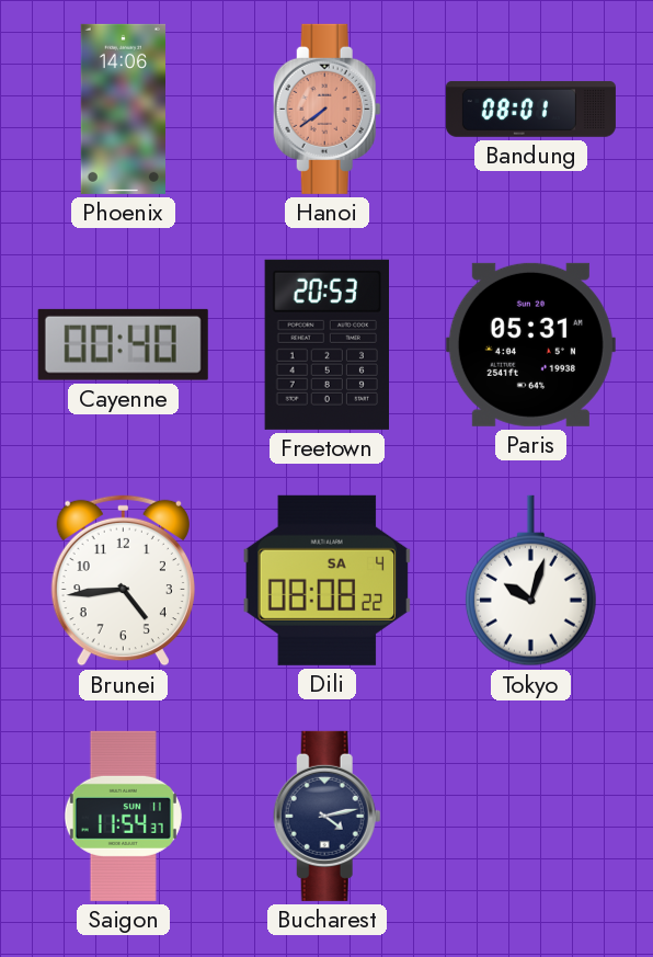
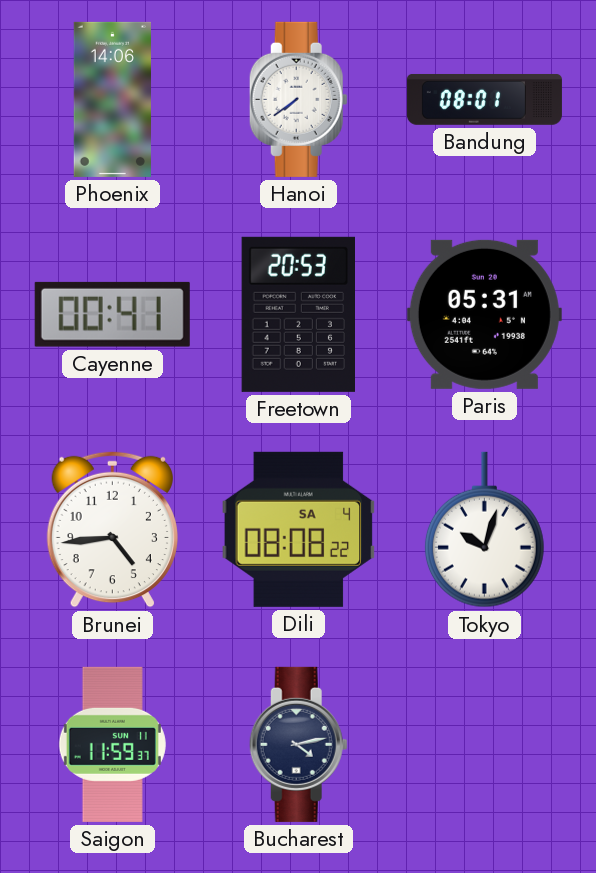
Hanoi dial: salmon -> white (298, 99)
Cayenne: 00:40 -> 00:41 (112, 314)
Saigon: 11:54 -> 11:59 (112, 744)
